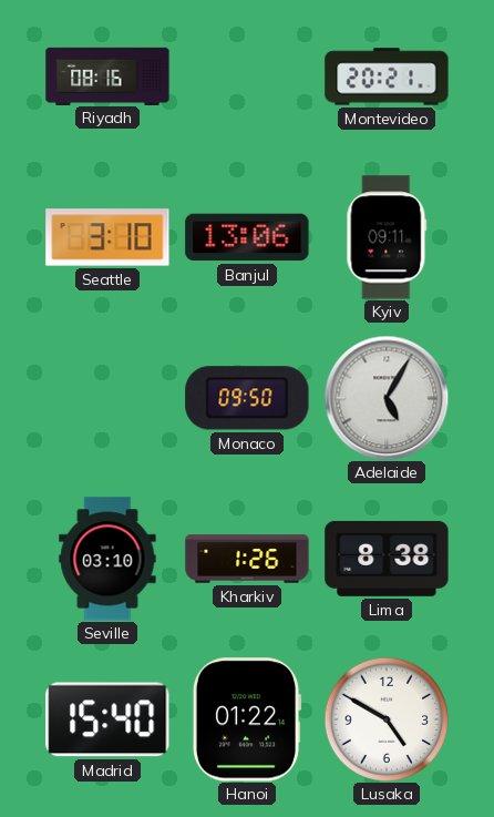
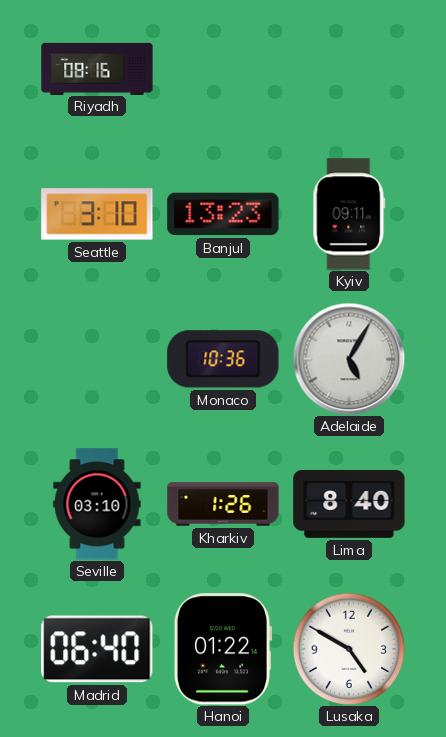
Montevideo: 20:21 -> none (387, 76)
Banjul: 13:06 -> 13:23 (223, 214)
Monaco: 09:50 -> 10:36 (223, 359)
Lima: 8:38 -> 8:40 (349, 504)
Madrid: 15:40 -> 06:40 (97, 649)
